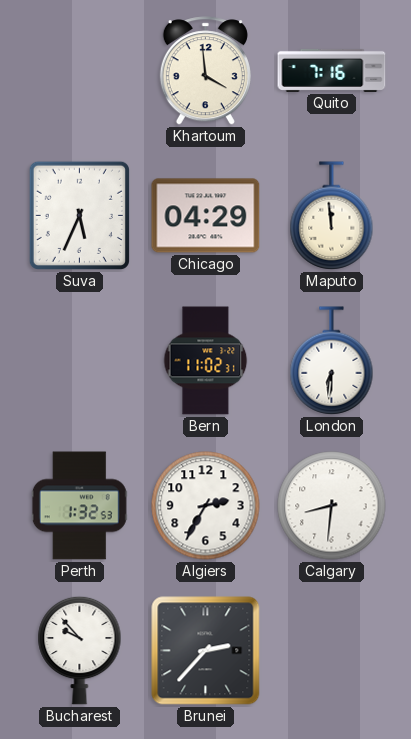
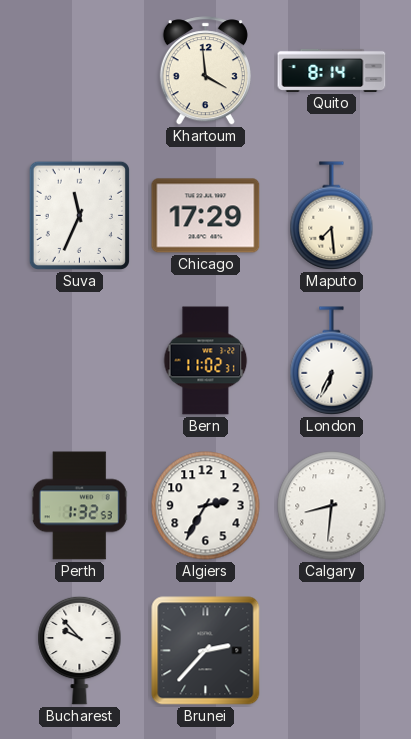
Quito: 7:16 -> 8:14 (332, 70)
Suva: 5:34 -> 11:34 (79, 215)
Chicago: 04:29 -> 17:29 (206, 216)
Maputo: 11:59 -> 7:29 (332, 216)
London: 6:31 -> 6:34 (332, 361)
